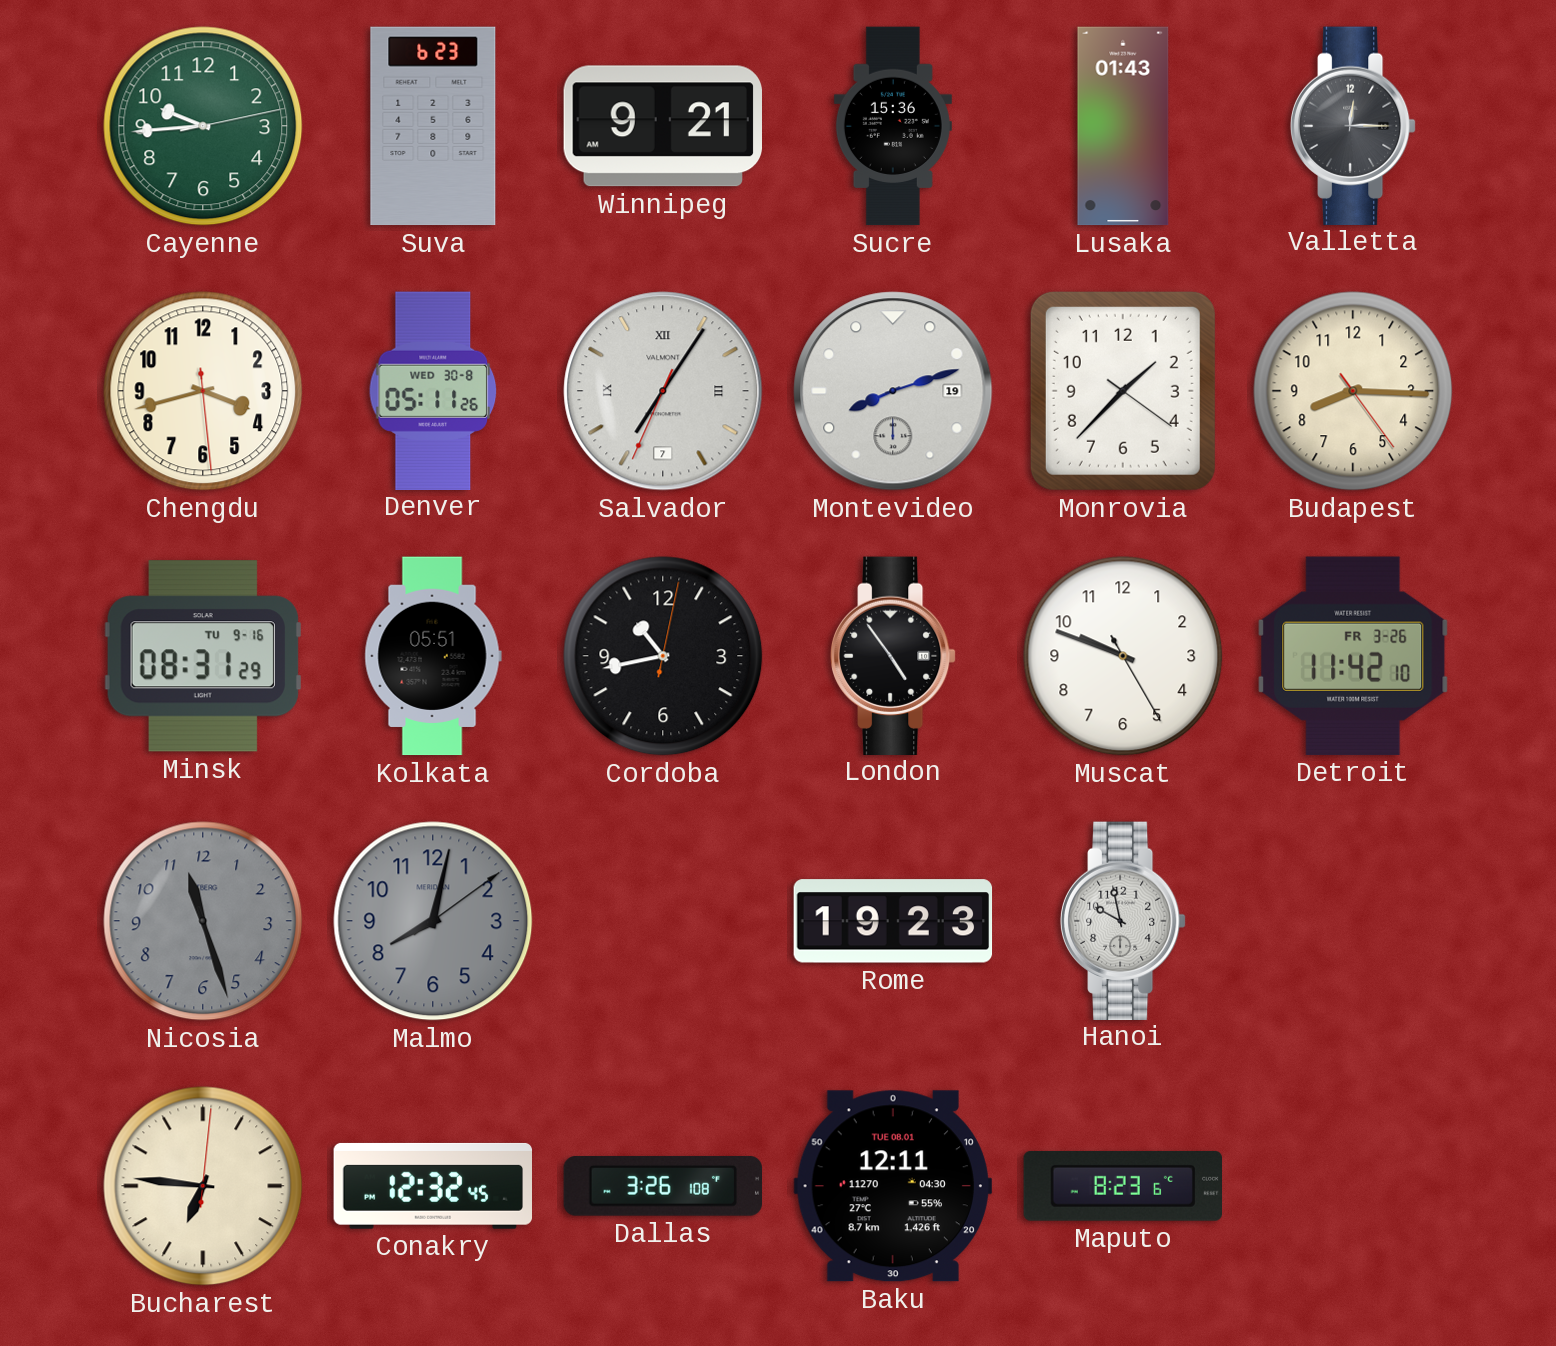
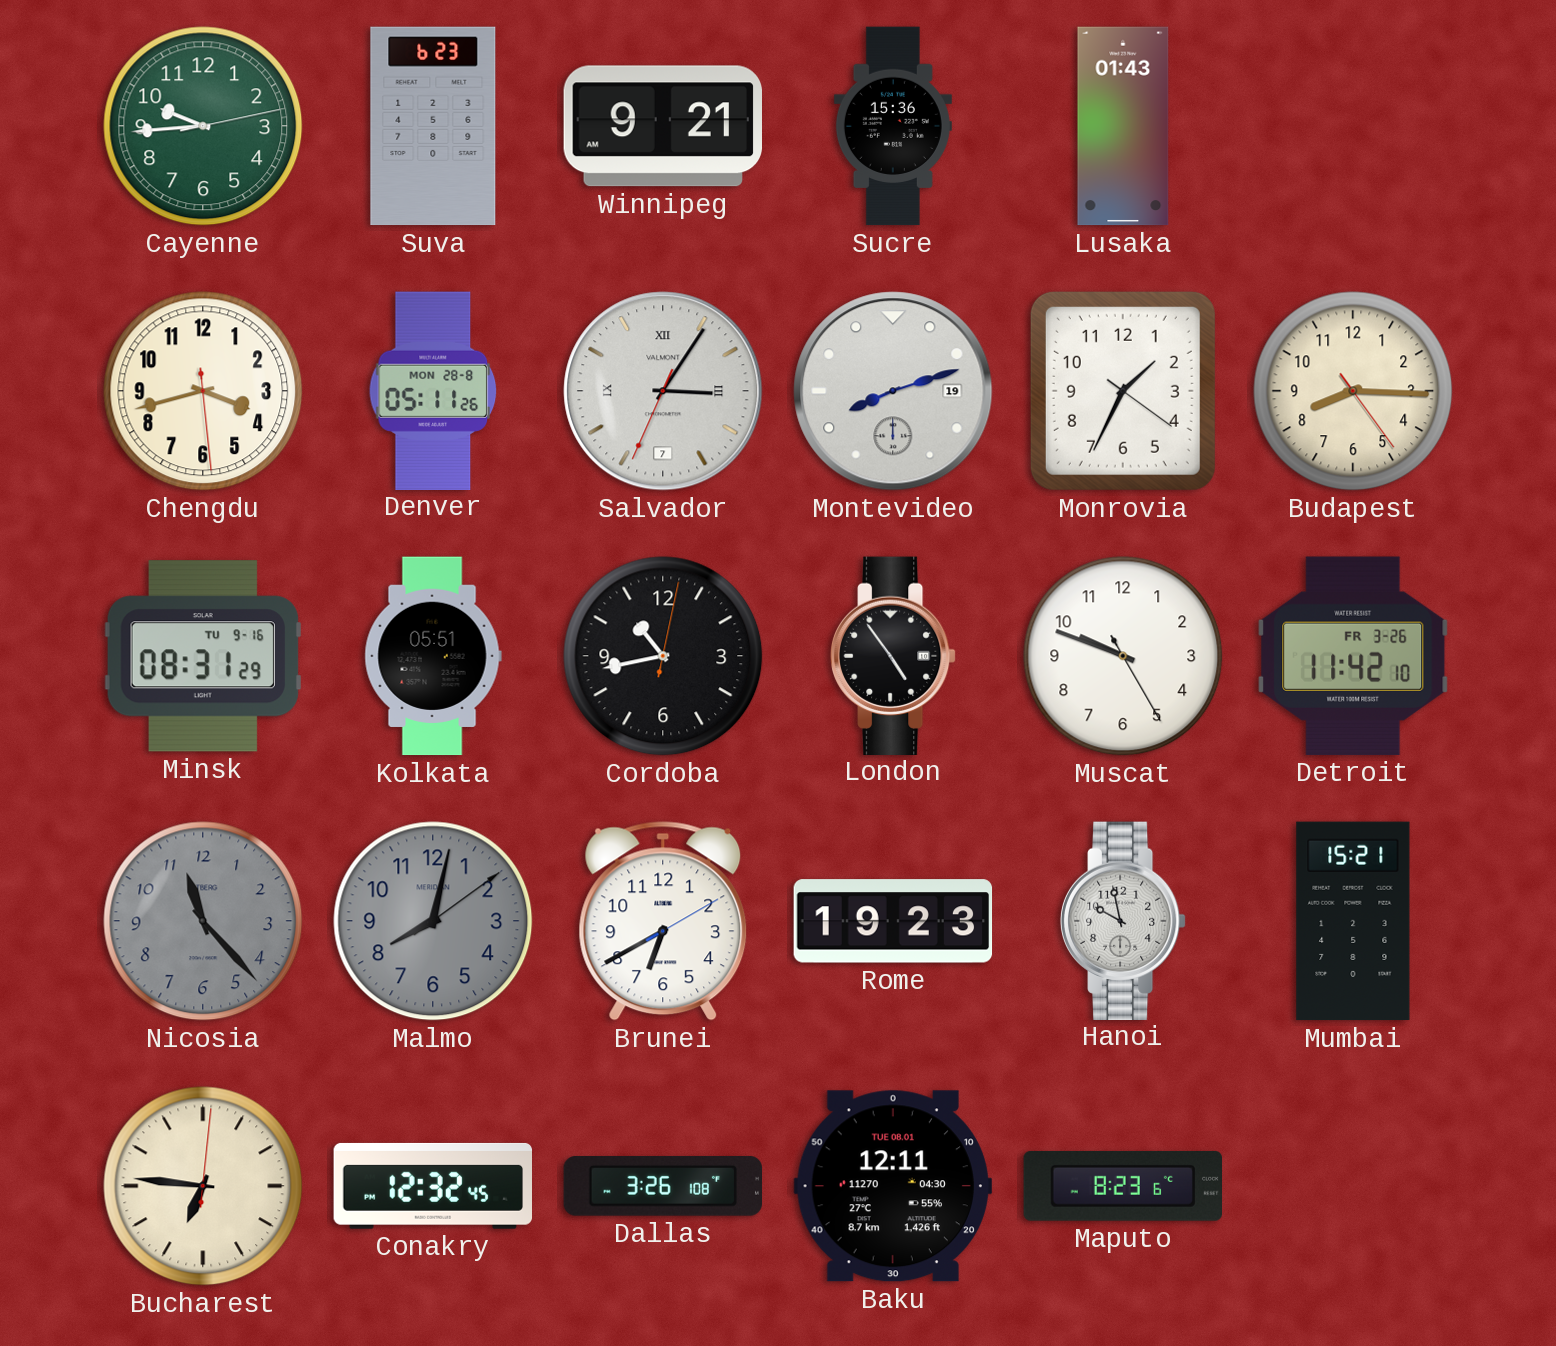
Valletta: 12:15 -> none (1353, 125)
Denver date: WED 30-8 -> MON 28-8 (433, 390)
Salvador: 7:05 -> 3:05 (663, 391)
Monrovia: 1:37 -> 1:34 (1123, 391)
Nicosia: 11:27 -> 11:23 (203, 921)
Brunei: none -> 6:40 (663, 921)
Mumbai: none -> 15:21 (1353, 921)
